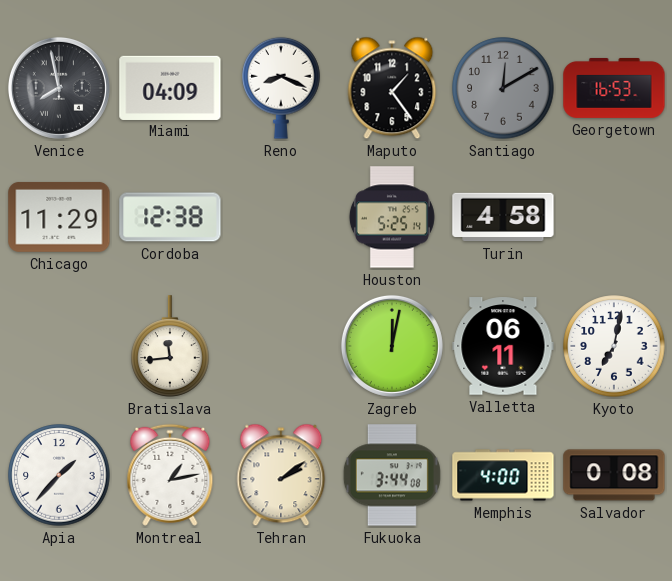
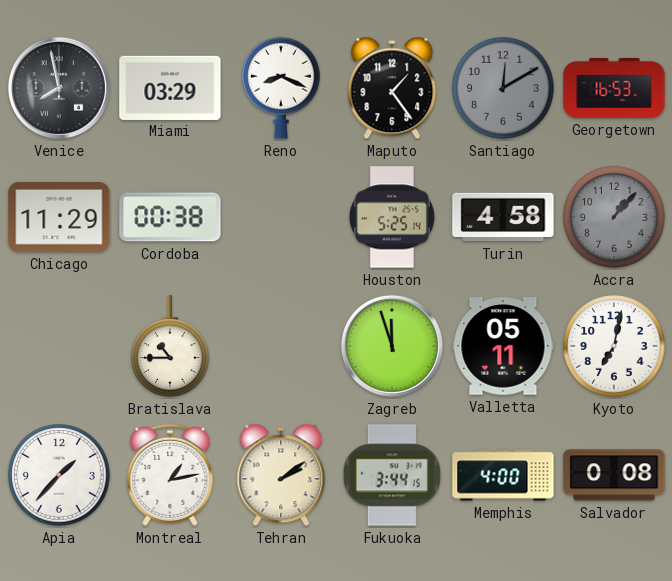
Miami: 04:09 -> 03:29 (170, 87)
Cordoba: 12:38 -> 00:38 (170, 217)
Accra: none -> 1:07 (614, 217)
Bratislava: 11:44 -> 10:45 (170, 346)
Zagreb: 12:02 -> 11:57 (392, 346)
Valletta: 06:11 -> 05:11 (503, 346)
Fukuoka: 3:44:08 -> 3:44:15 (392, 475)
